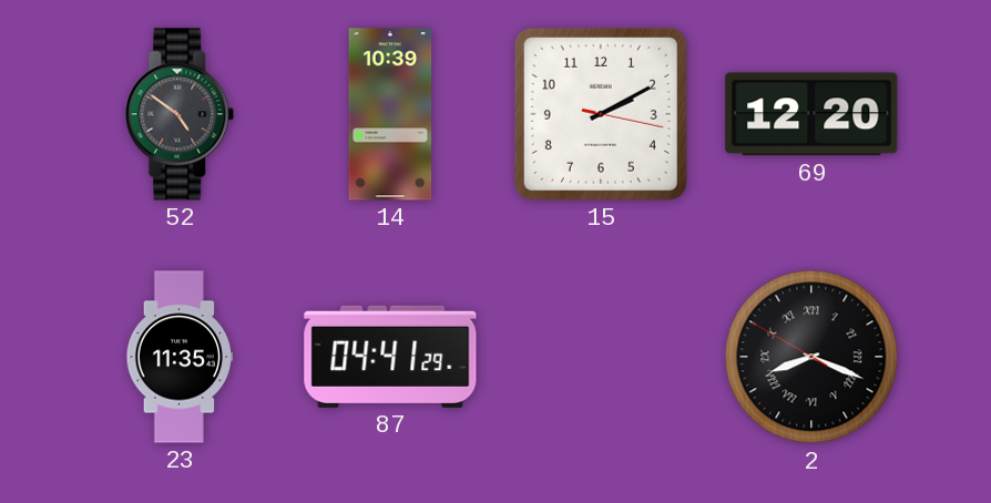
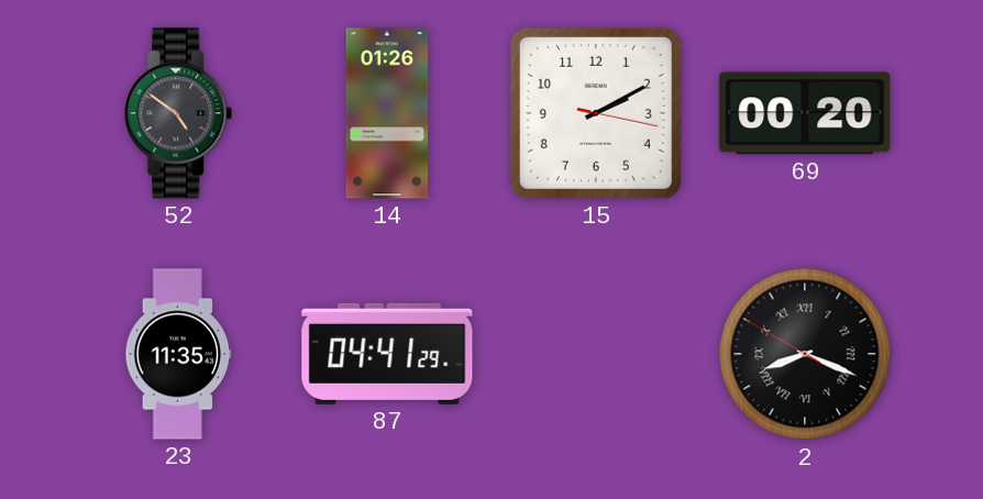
14: 10:39 -> 01:26 (387, 113)
69: 12:20 -> 00:20 (805, 113)
